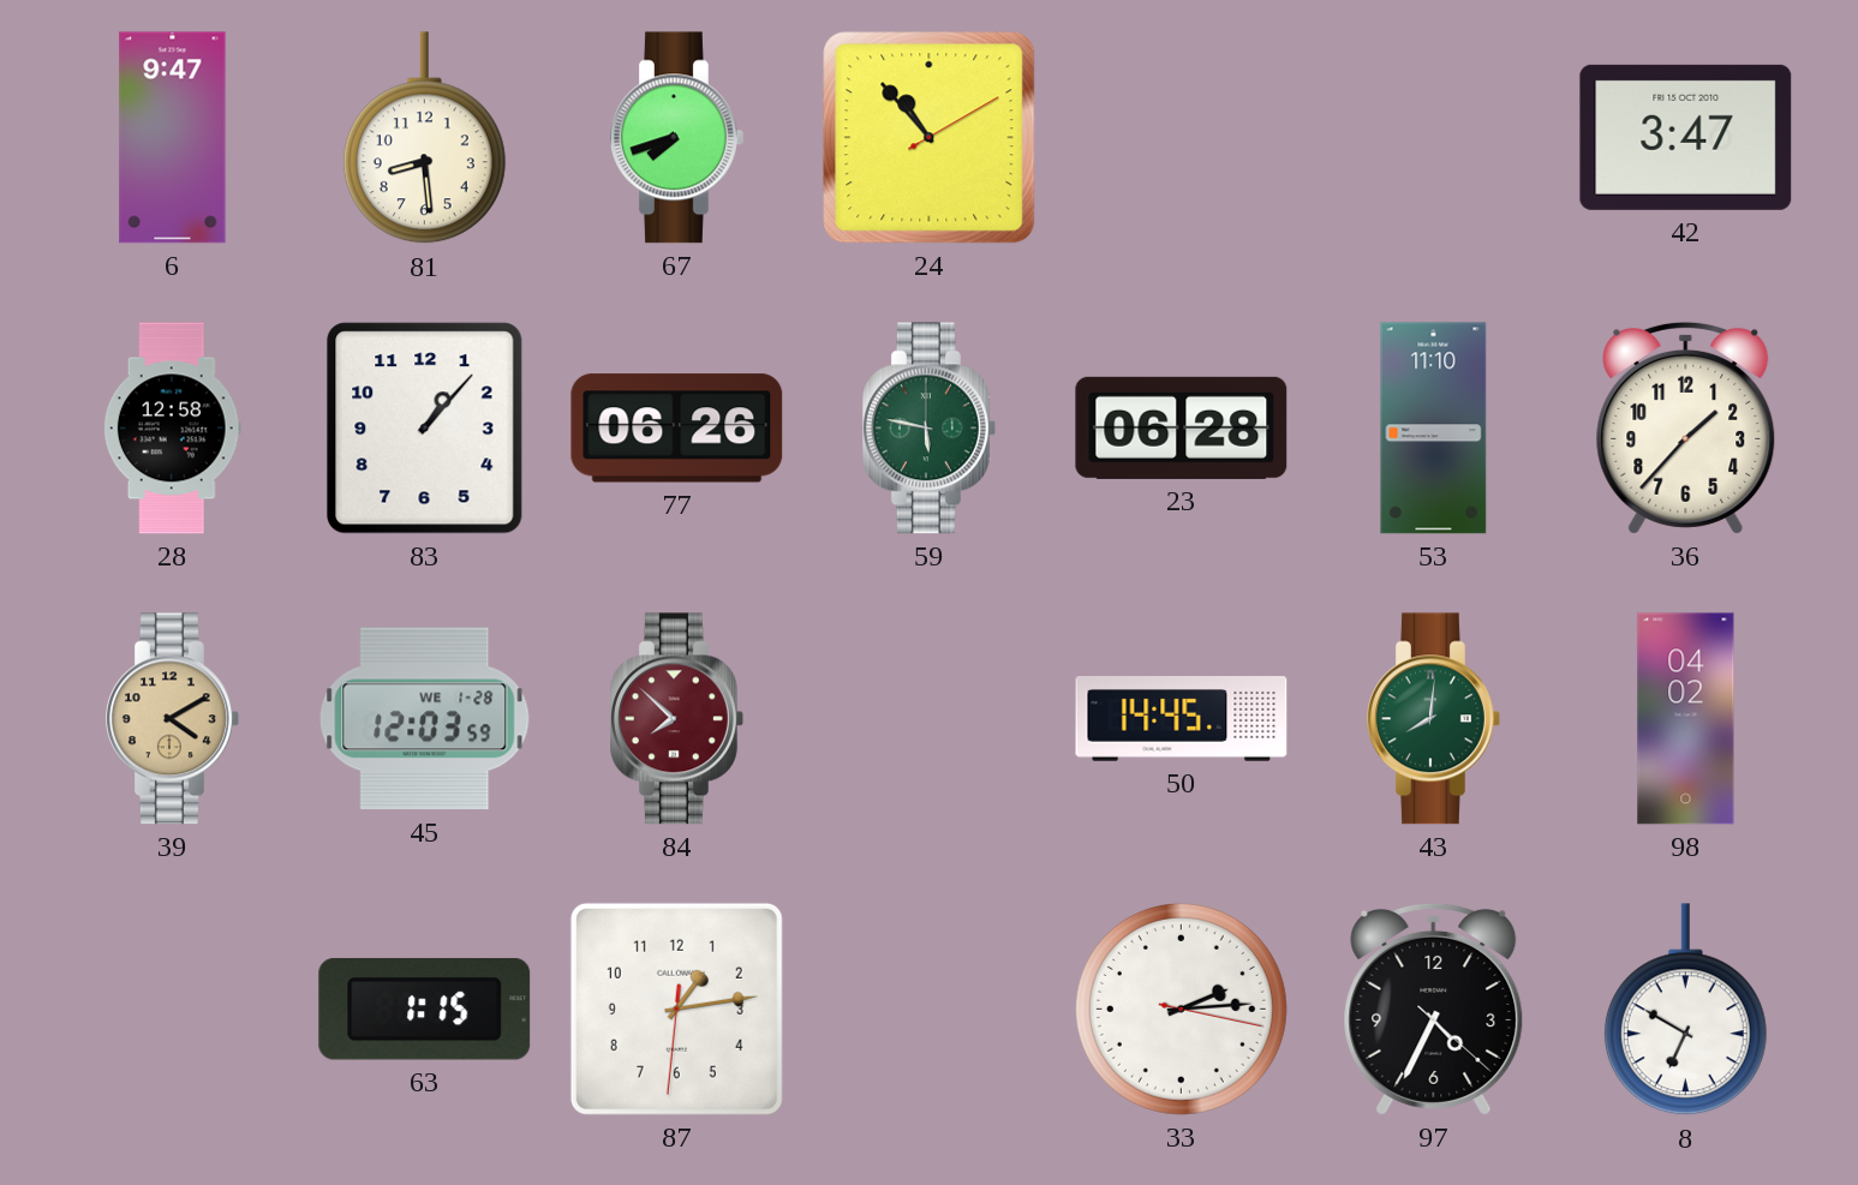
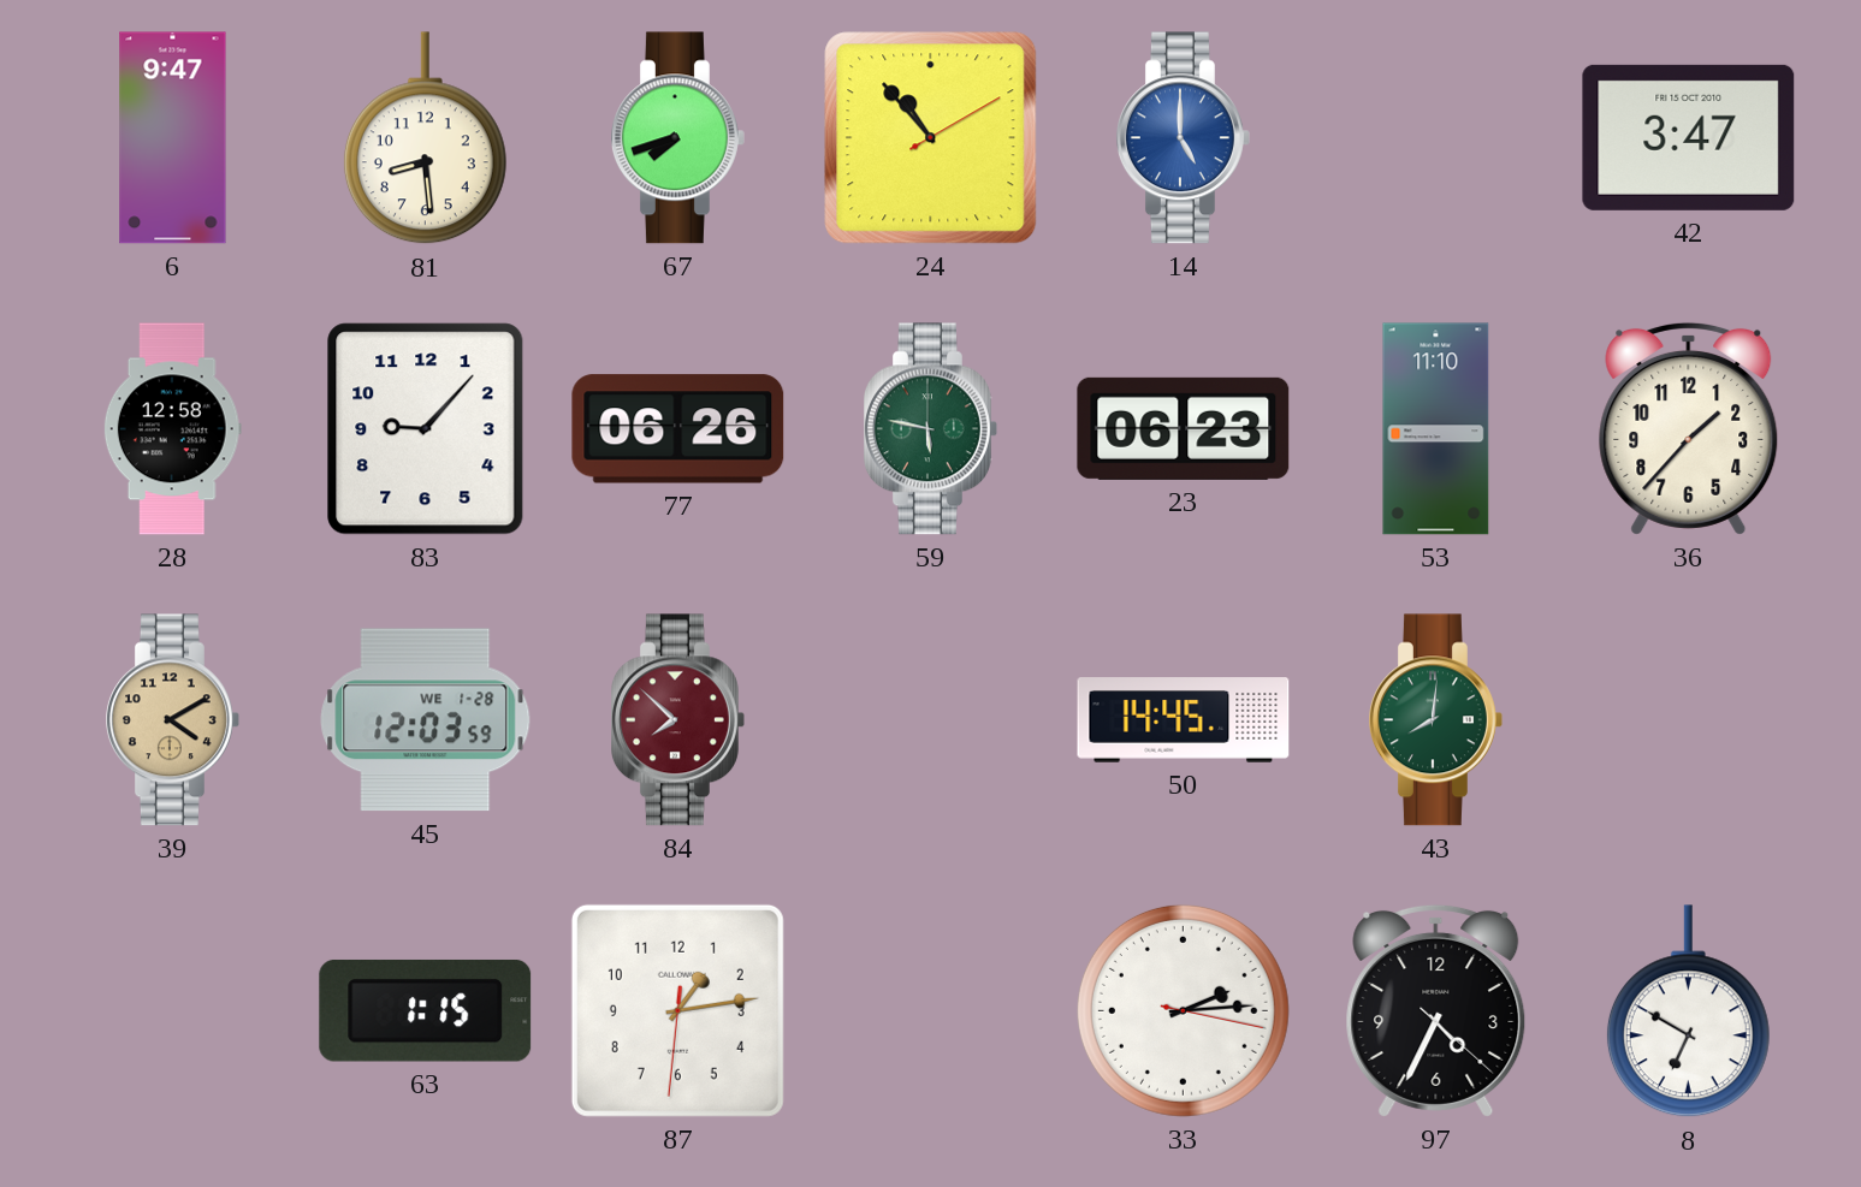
14: none -> 5:00 (1184, 138)
83: 1:07 -> 9:07 (426, 429)
23: 06:28 -> 06:23 (1184, 428)
98: 04:02 -> none (1686, 719)
